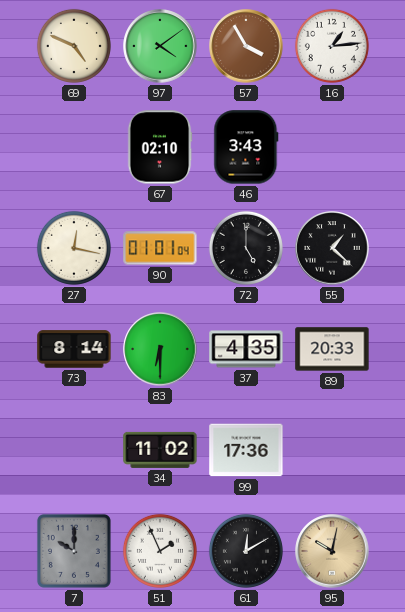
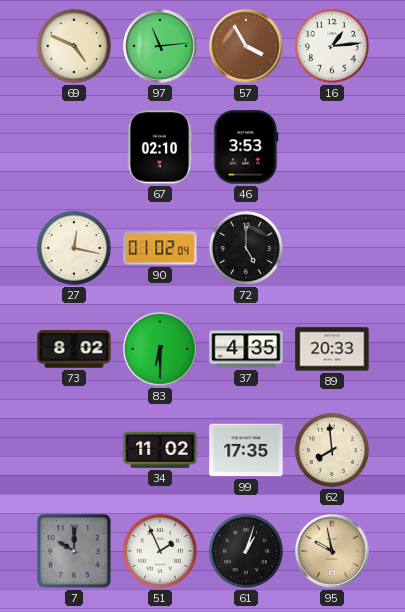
97: 4:09 -> 11:14 (160, 46)
46: 3:43 -> 3:53 (246, 147)
90: 01:01 -> 01:02 (160, 248)
55: 1:22 -> none (332, 248)
73: 8:14 -> 8:02 (74, 349)
99: 17:36 -> 17:35 (246, 450)
62: none -> 7:59 (332, 450)
61: 12:10 -> 1:03 (246, 551)
95: 10:02 -> 9:58 (332, 551)
